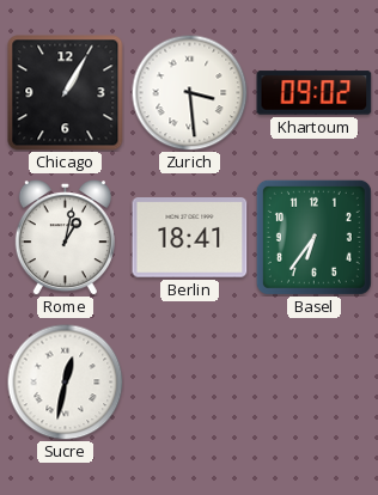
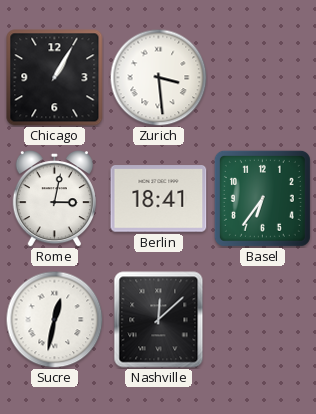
Khartoum: 09:02 -> none (315, 93)
Rome: 1:02 -> 3:02 (54, 199)
Nashville: none -> 12:08 (159, 320)
